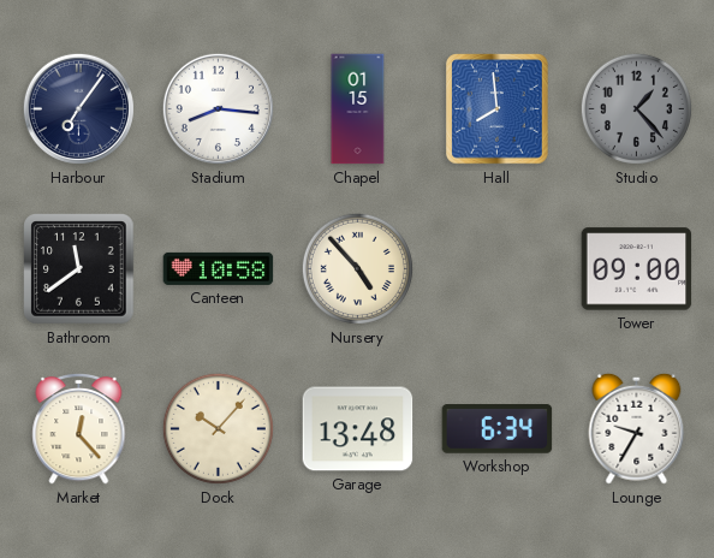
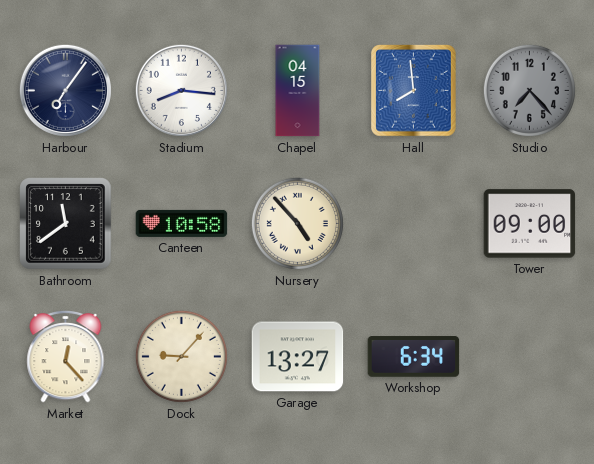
Chapel: 01:15 -> 04:15 (298, 91)
Studio: 1:23 -> 7:23 (529, 90)
Dock: 10:07 -> 9:07 (181, 356)
Garage: 13:48 -> 13:27 (298, 357)
Lounge: 9:35 -> none (637, 428)
